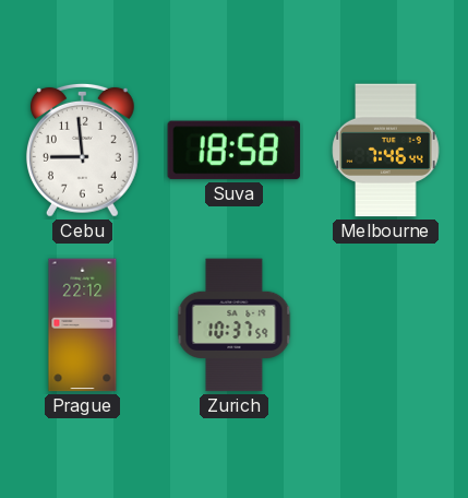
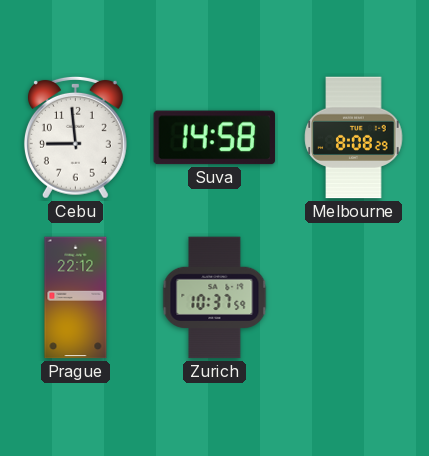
Suva: 18:58 -> 14:58 (215, 138)
Melbourne: 7:46 -> 8:08 (354, 138)
